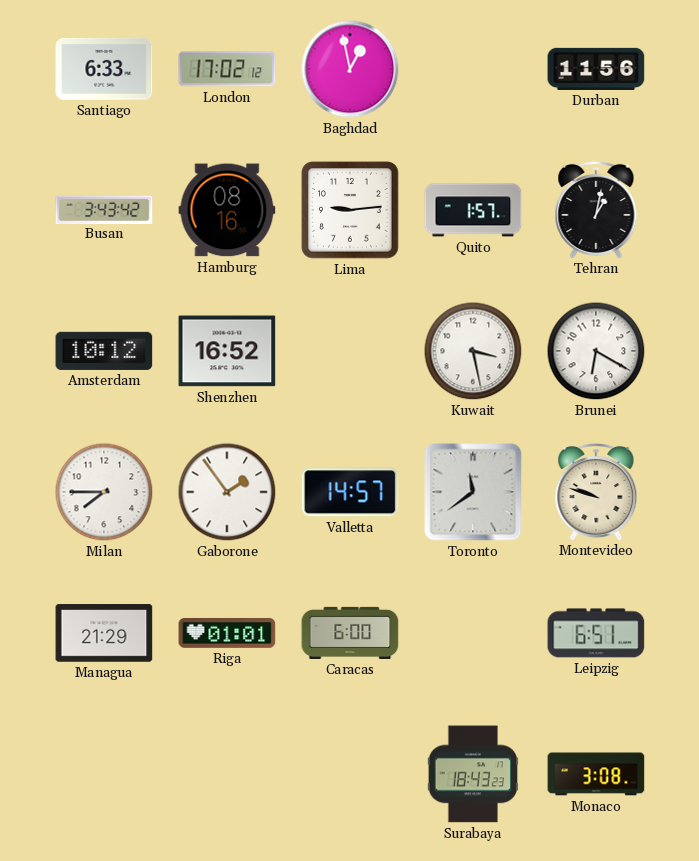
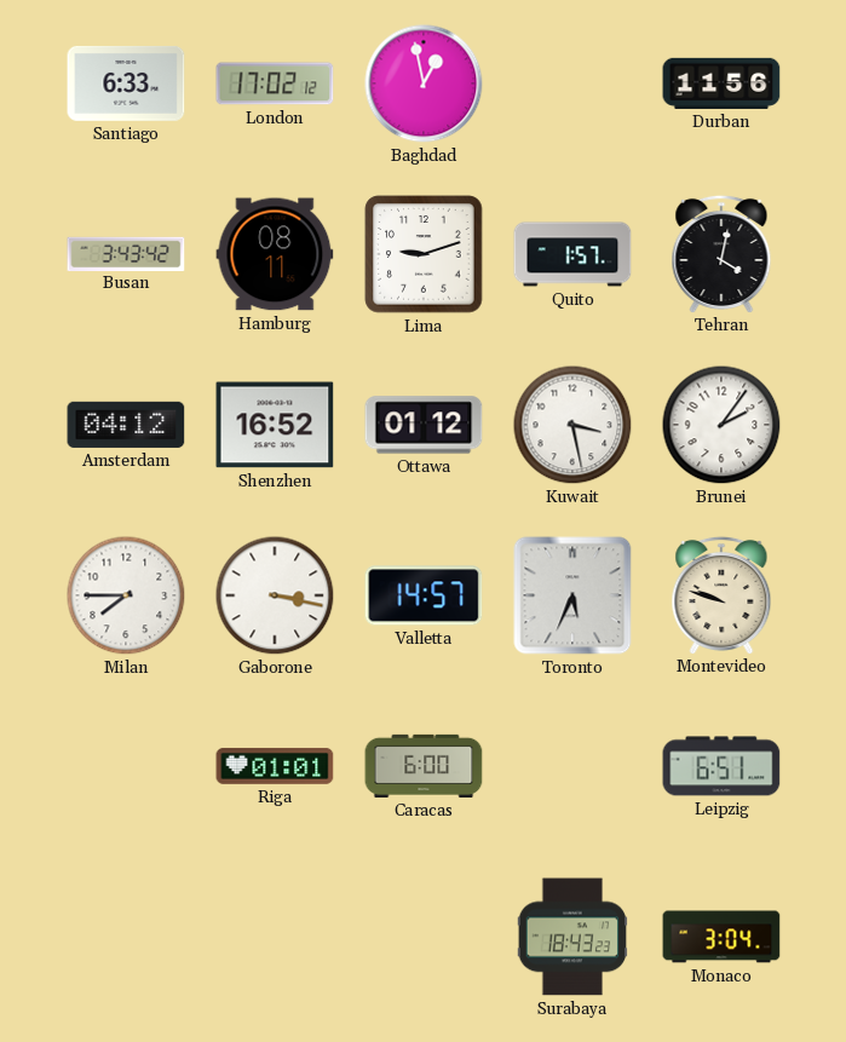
Hamburg: 08:16 -> 08:11 (275, 254)
Lima: 9:14 -> 9:12 (424, 254)
Tehran: 1:02 -> 4:02 (721, 253)
Amsterdam: 10:12 -> 04:12 (126, 425)
Ottawa: none -> 01:12 (424, 425)
Brunei: 6:20 -> 2:06 (721, 425)
Gaborone: 1:54 -> 3:17 (275, 595)
Toronto: 11:39 -> 5:34 (572, 595)
Managua: 21:29 -> none (104, 633)
Monaco: 3:08 -> 3:04 (721, 937)
